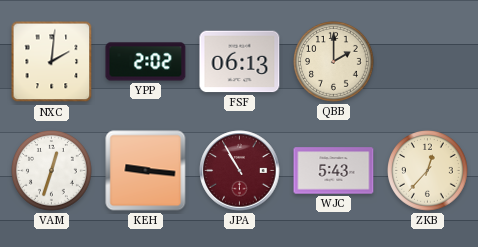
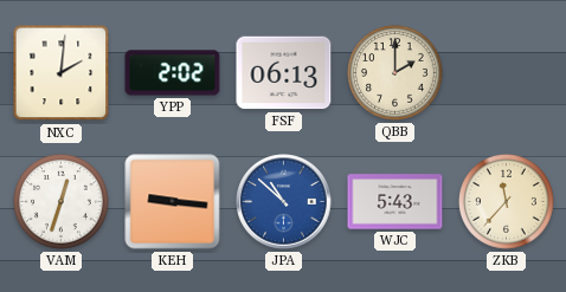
JPA: 10:55 -> 10:52 (284, 202)
JPA dial: burgundy -> blue (284, 202)
ZKB: 12:37 -> 11:37 (507, 202)
